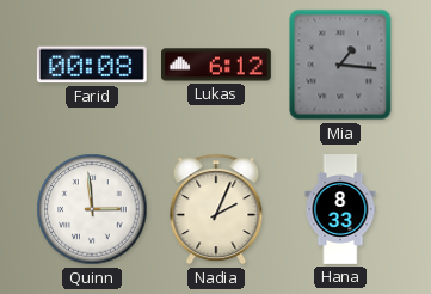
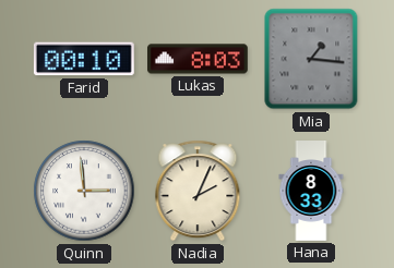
Farid: 00:08 -> 00:10 (84, 59)
Lukas: 6:12 -> 8:03 (199, 59)
